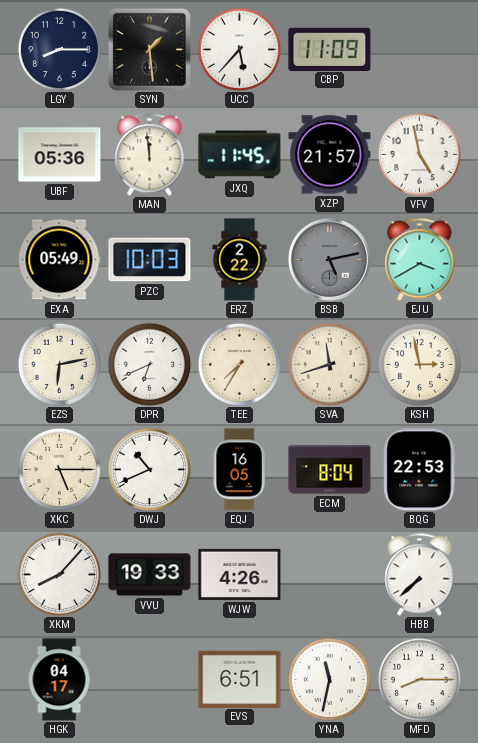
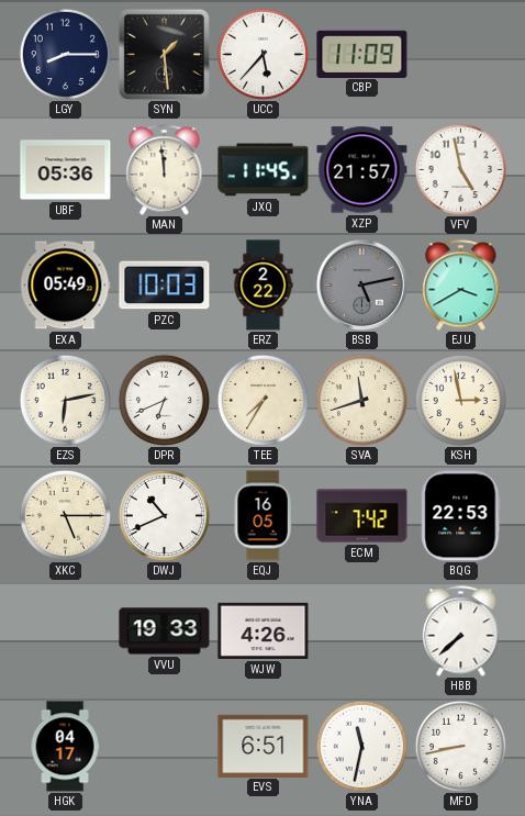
ECM: 8:04 -> 7:42 (362, 516)
XKM: 8:07 -> none (59, 574)
MFD: 8:15 -> 8:43 (460, 746)
